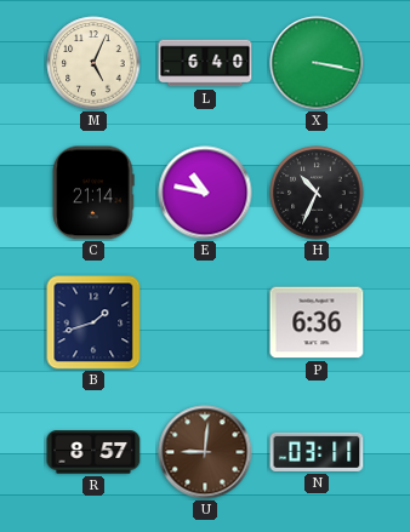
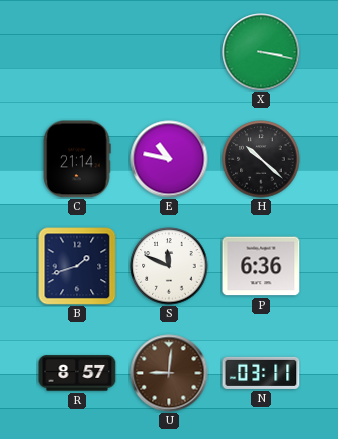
M: 5:04 -> none (93, 63)
L: 6:40 -> none (205, 63)
H: 10:34 -> 10:22 (261, 159)
S: none -> 11:49 (169, 266)
